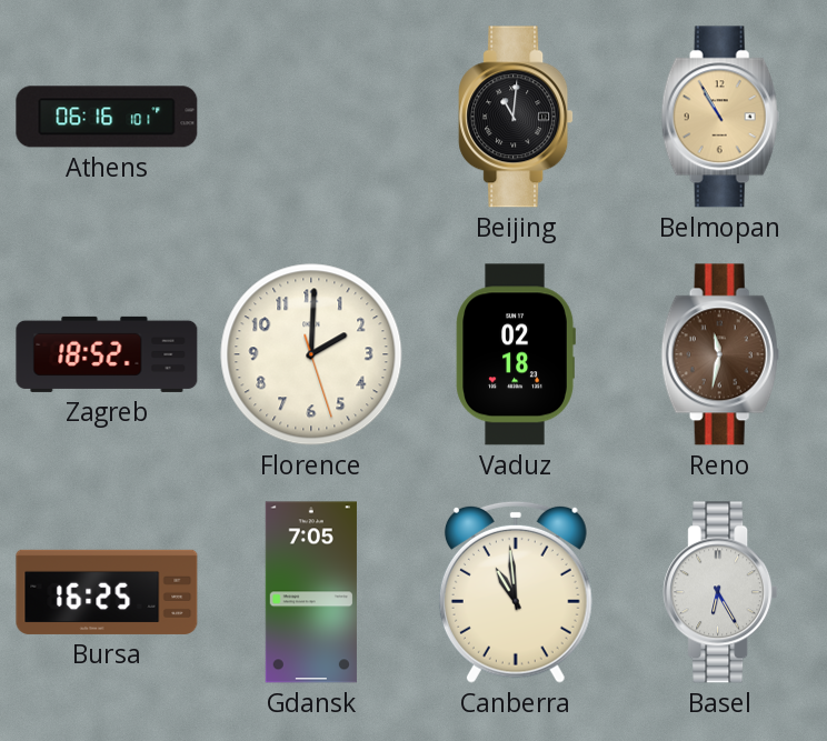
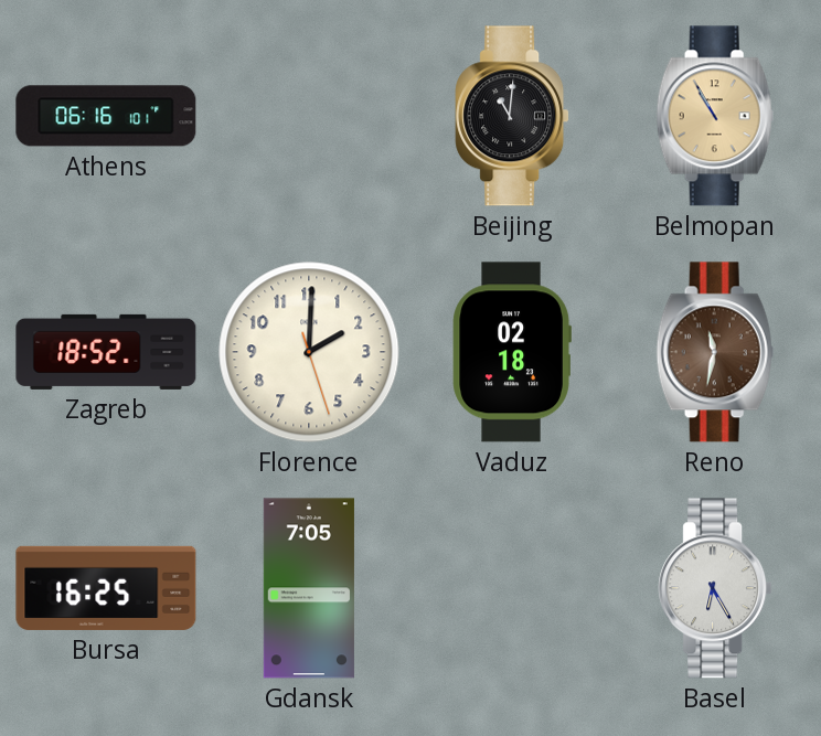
Canberra: 10:59 -> none (516, 592)
